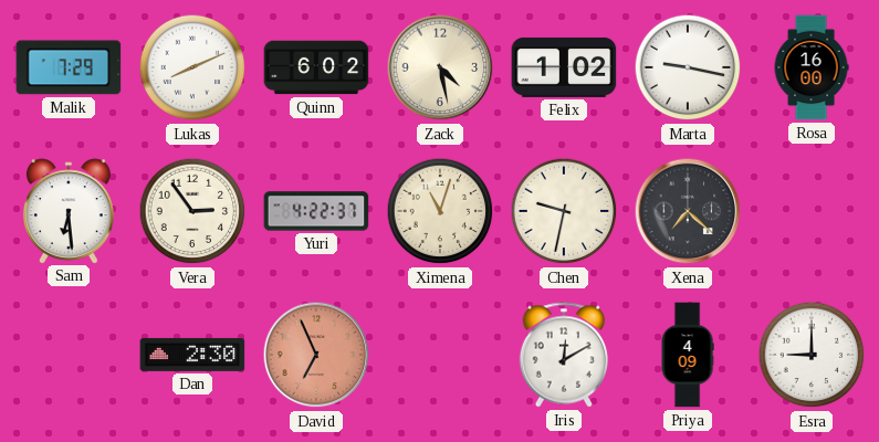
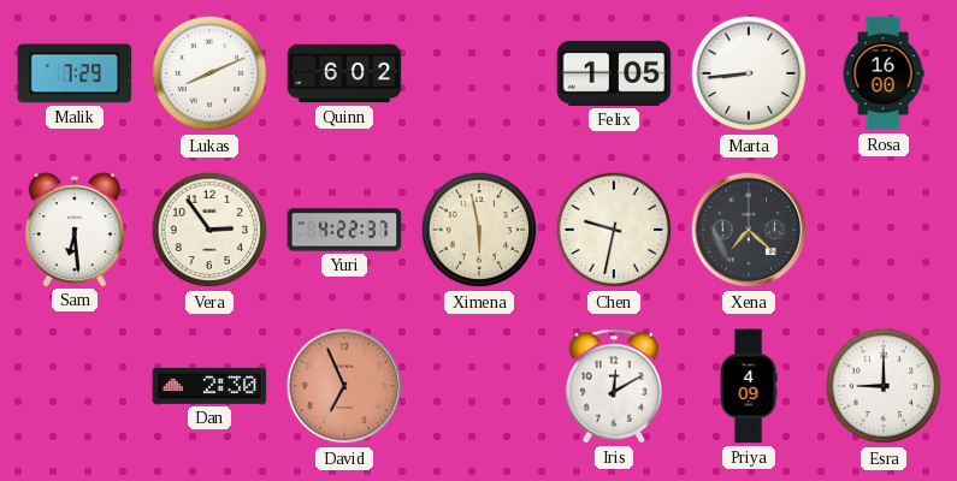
Zack: 4:28 -> none (440, 67)
Felix: 1:02 -> 1:05 (614, 73)
Marta: 9:17 -> 8:44 (749, 73)
Ximena: 11:03 -> 5:58 (479, 230)
